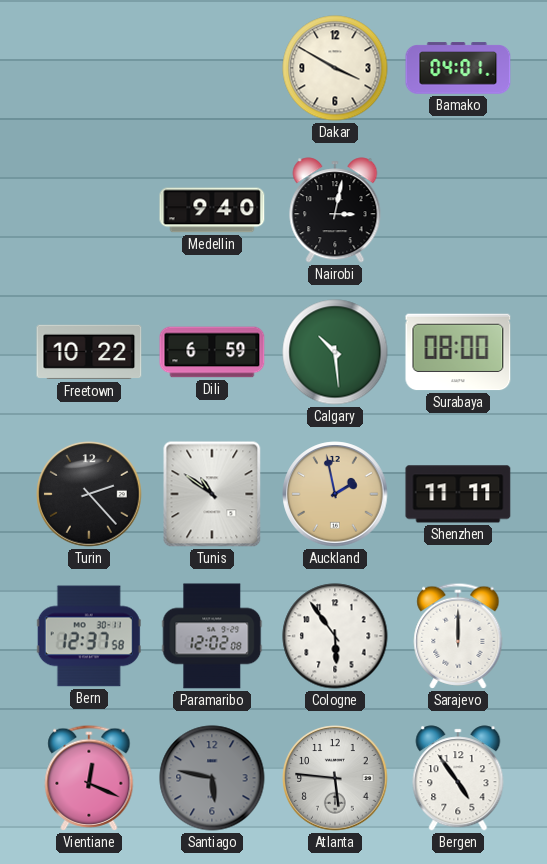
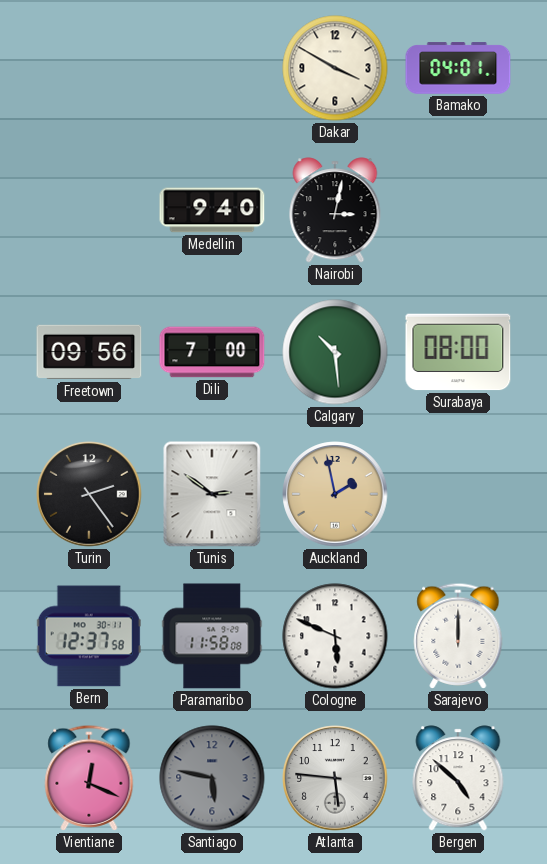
Freetown: 10:22 -> 09:56 (89, 352)
Dili: 6:59 -> 7:00 (212, 352)
Turin: 2:23 -> 2:24 (89, 494)
Tunis: 10:51 -> 2:51 (212, 494)
Shenzhen: 11:11 -> none (458, 494)
Paramaribo: 12:02 -> 11:58 (212, 636)
Cologne: 5:54 -> 5:49 (335, 636)
Bergen: 4:54 -> 4:52 (458, 778)
